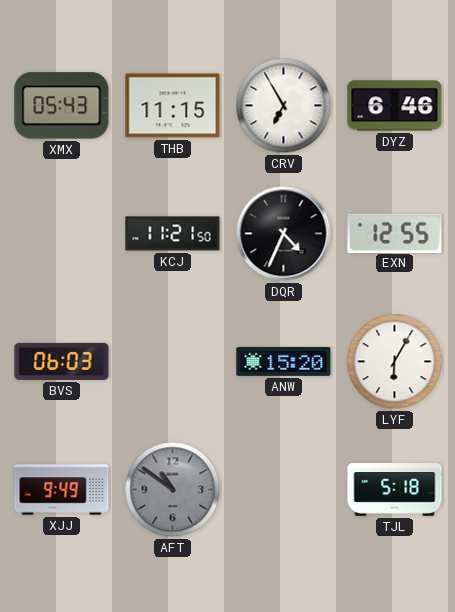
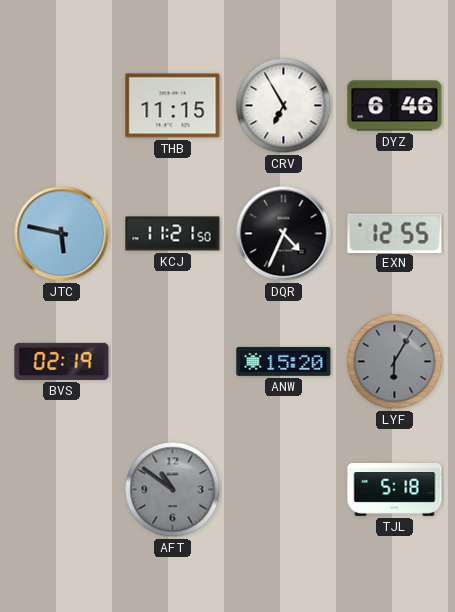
XMX: 05:43 -> none (62, 106)
JTC: none -> 5:47 (62, 234)
BVS: 06:03 -> 02:19 (62, 361)
LYF dial: white -> grey (395, 362)
XJJ: 9:49 -> none (62, 490)
